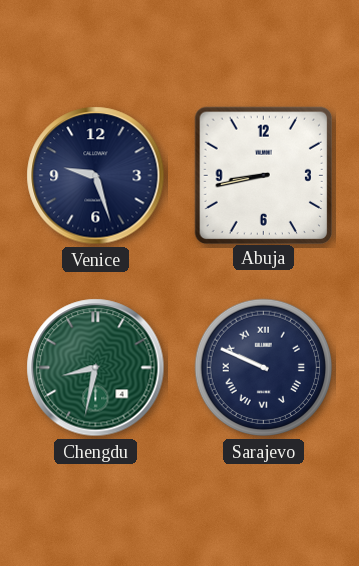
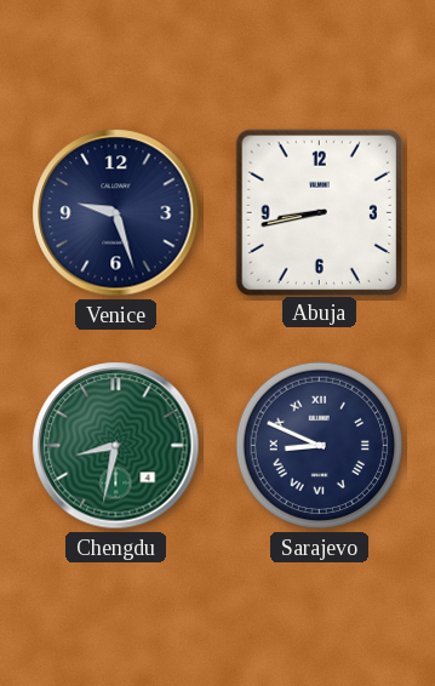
Sarajevo: 9:49 -> 8:49 (320, 446)
